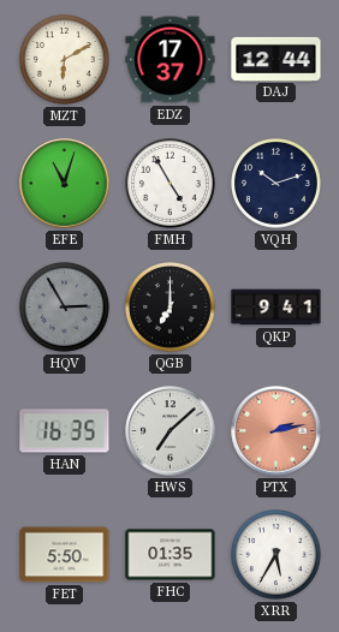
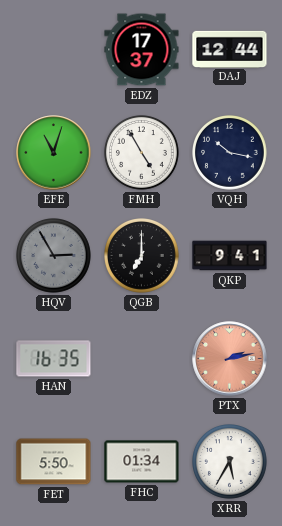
MZT: 6:10 -> none (65, 60)
VQH: 10:12 -> 10:17 (230, 153)
HWS: 7:08 -> none (171, 431)
FHC: 01:35 -> 01:34 (142, 462)
